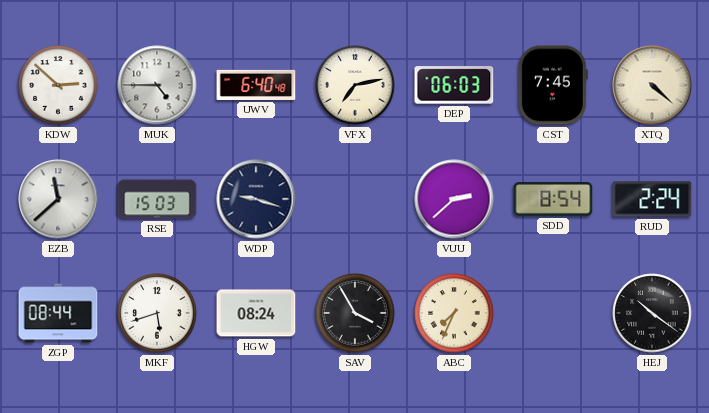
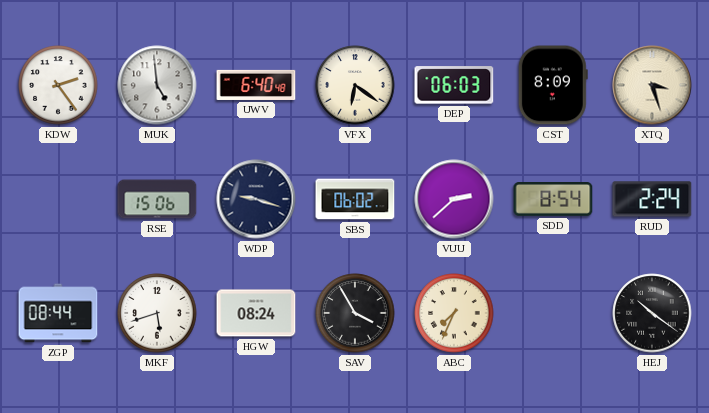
KDW: 2:52 -> 2:24 (58, 85)
MUK: 4:45 -> 4:59 (157, 85)
VFX: 7:13 -> 6:21 (355, 85)
CST: 7:45 -> 8:09 (553, 85)
XTQ: 4:22 -> 3:27 (652, 85)
EZB: 11:38 -> none (58, 199)
RSE: 15:03 -> 15:06 (157, 199)
SBS: none -> 06:02 (355, 199)
